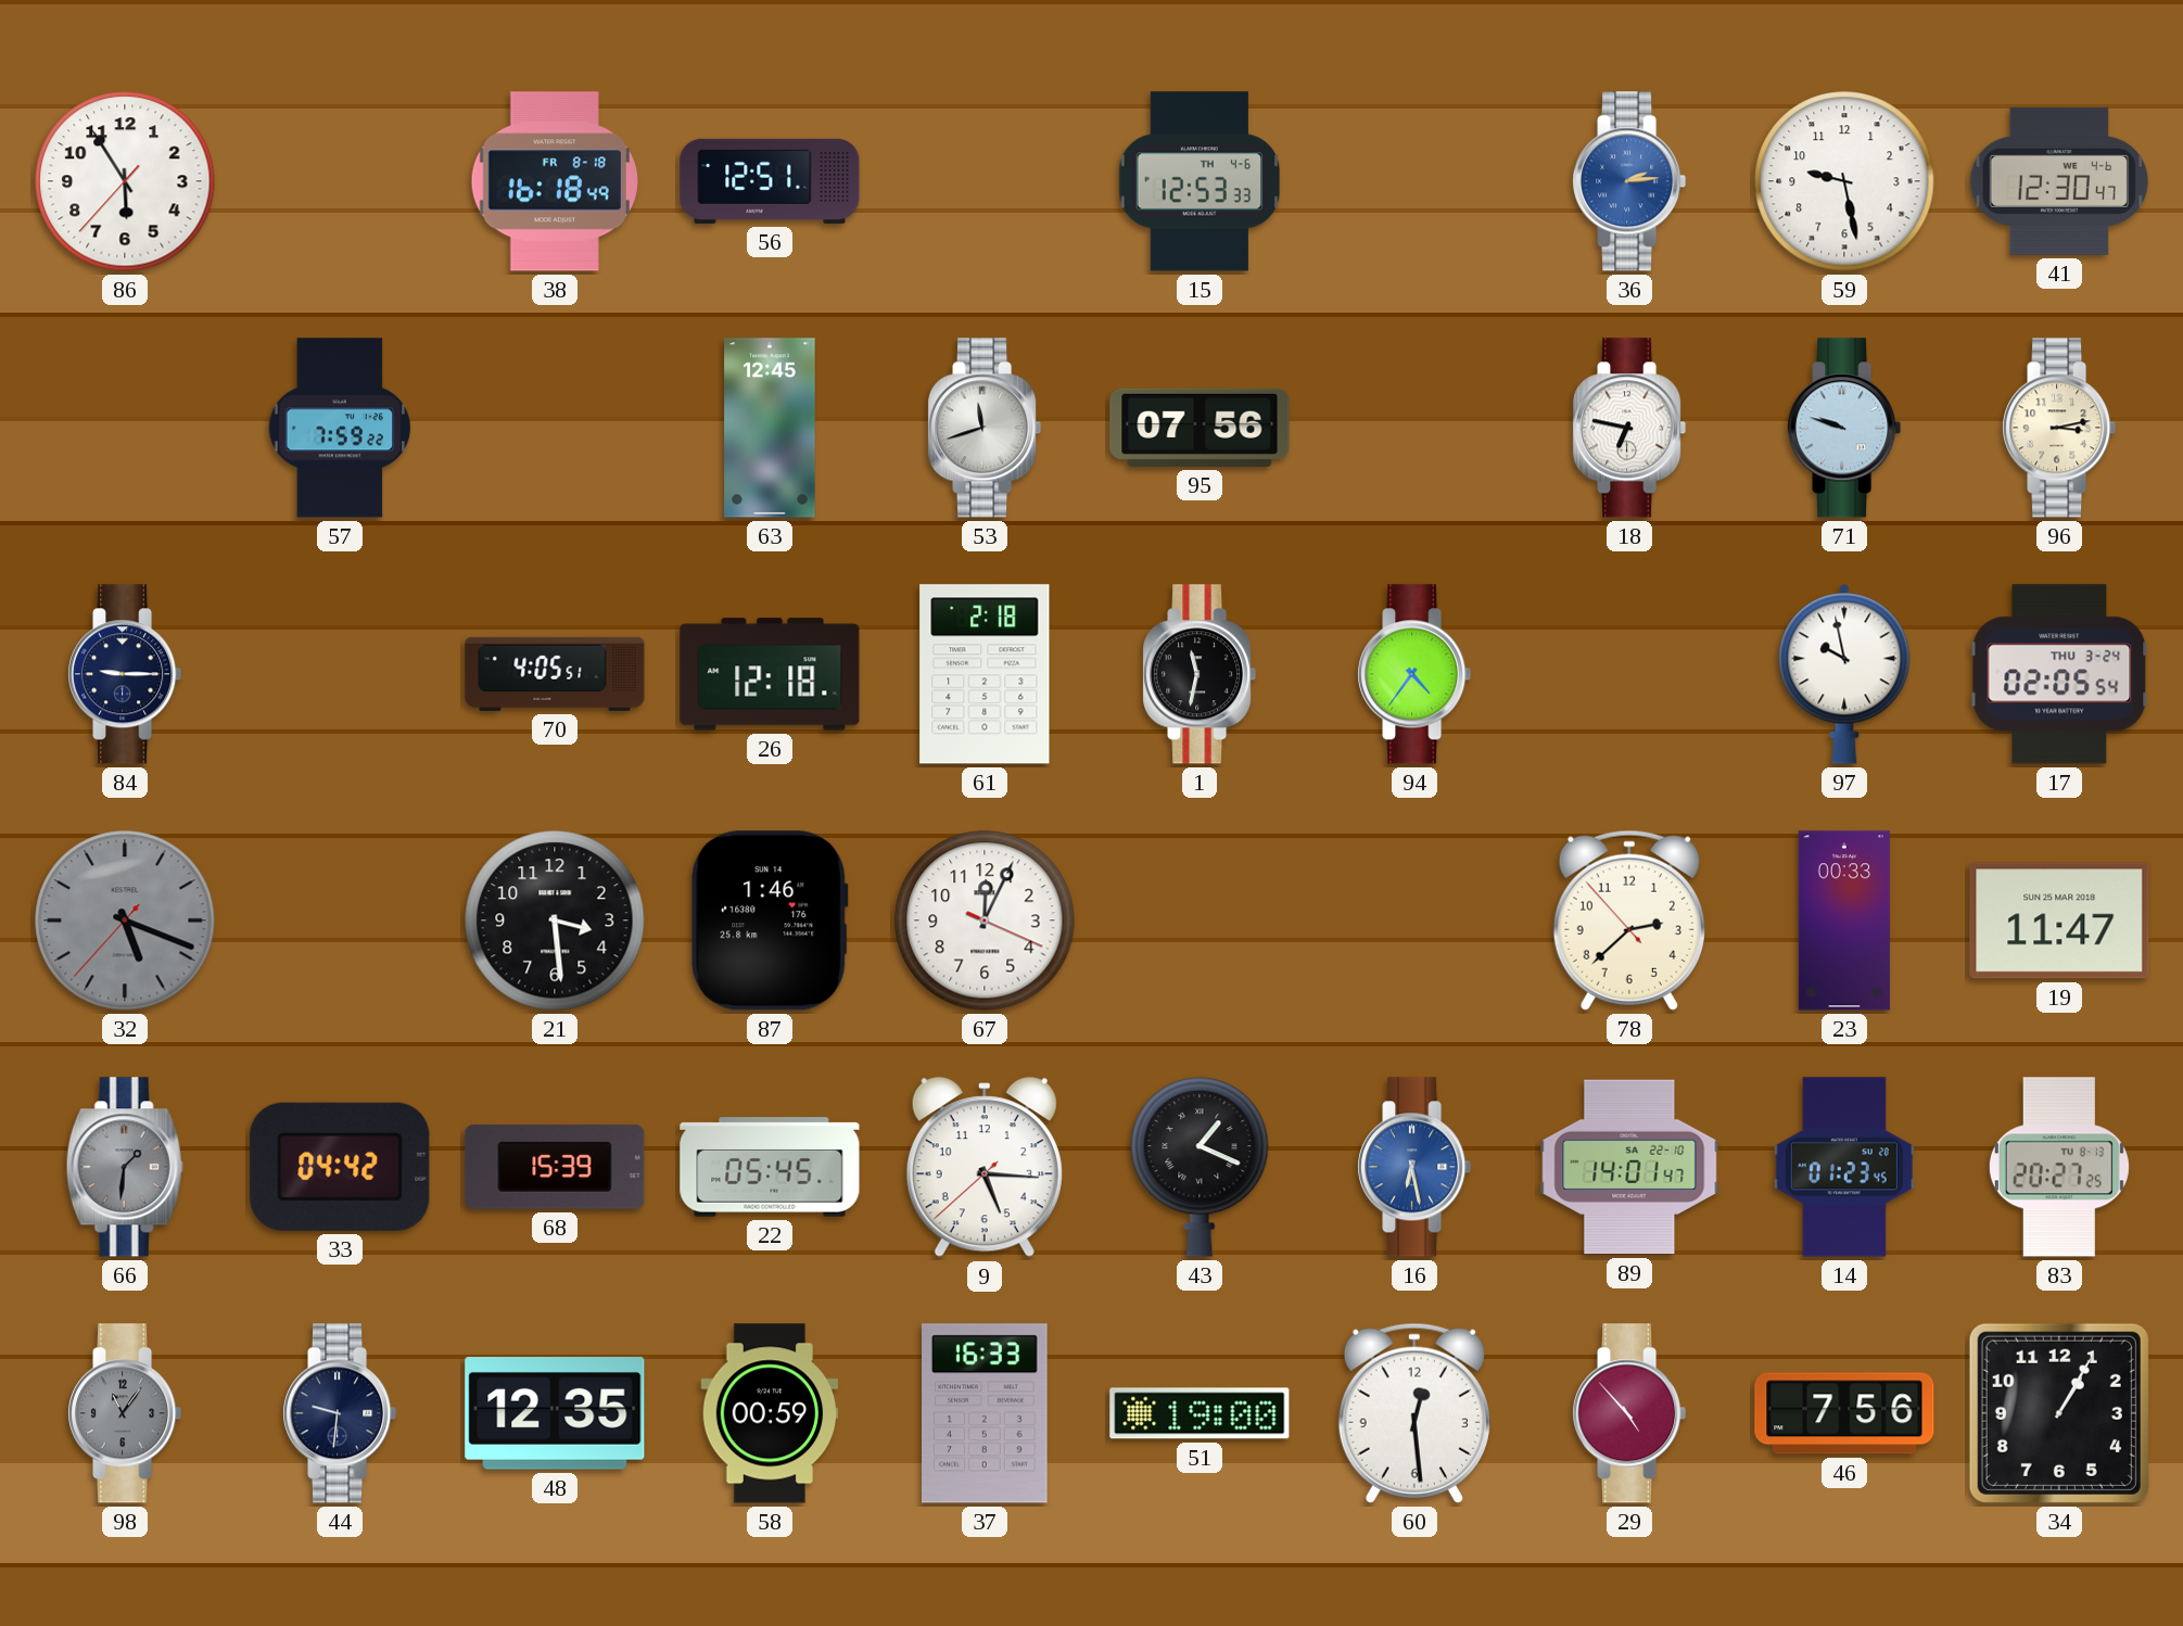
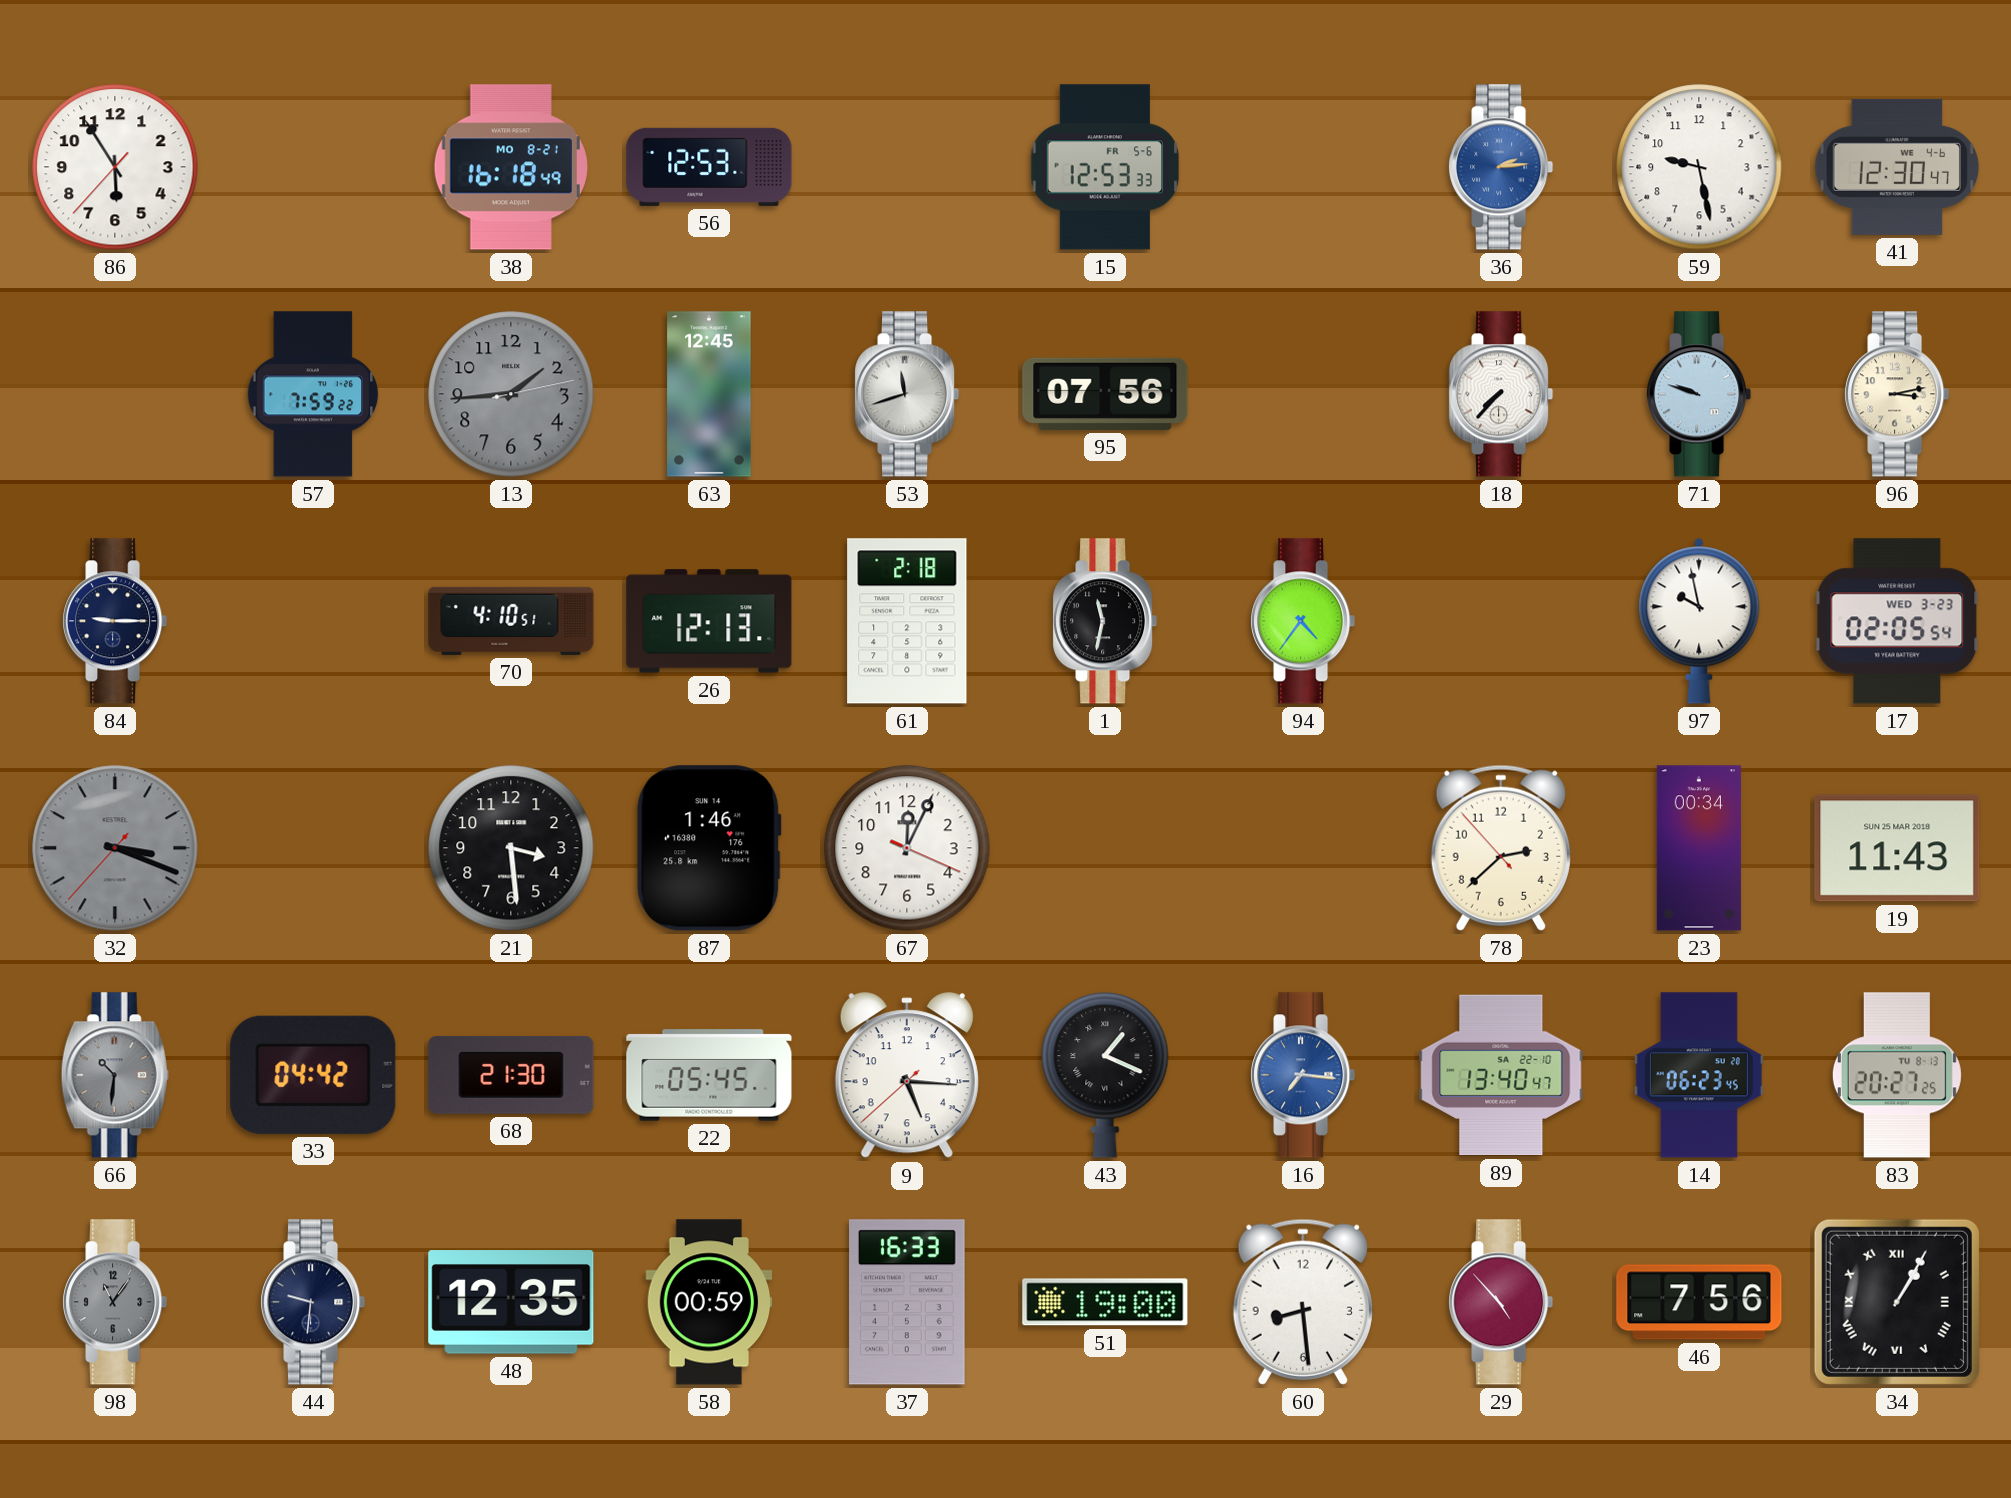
38 date: FR 8-18 -> MO 8-21 (511, 167)
56: 12:51 -> 12:53 (709, 167)
15 date: TH 4-6 -> FR 5-6 (1105, 167)
13: none -> 1:44 (511, 394)
18: 6:47 -> 7:37 (1501, 394)
70: 4:05 -> 4:10 (511, 621)
26: 12:18 -> 12:13 (709, 621)
17 date: THU 3-24 -> WED 3-23 (1897, 621)
32: 5:18 -> 3:18 (115, 848)
23: 00:33 -> 00:34 (1699, 848)
19: 11:47 -> 11:43 (1897, 848)
66: 1:31 -> 10:31 (115, 1075)
68: 15:39 -> 21:30 (511, 1075)
16: 6:28 -> 7:16 (1303, 1075)
89: 14:01 -> 13:40 (1501, 1075)
14: 01:23 -> 06:23 (1699, 1075)
60: 12:29 -> 8:29 (1303, 1302)
34 numerals: Arabic -> Roman (1897, 1302)
